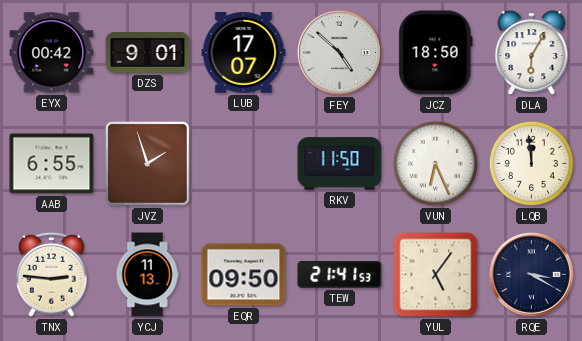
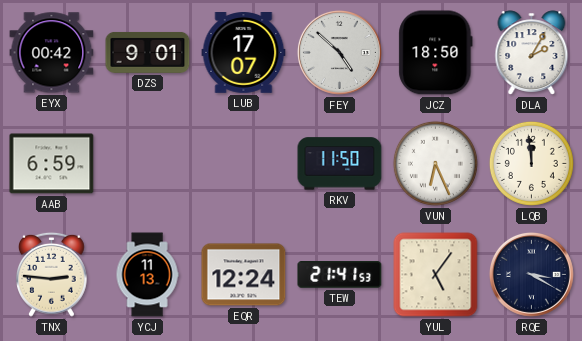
DLA: 6:05 -> 2:05 (532, 53)
AAB: 6:55 -> 6:59 (52, 164)
JVZ: 1:57 -> none (148, 164)
EQR: 09:50 -> 12:24 (244, 275)
